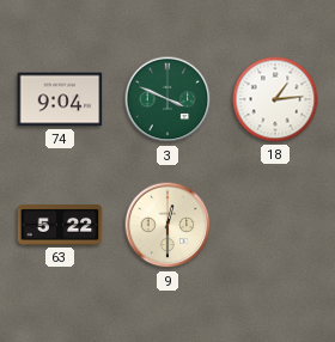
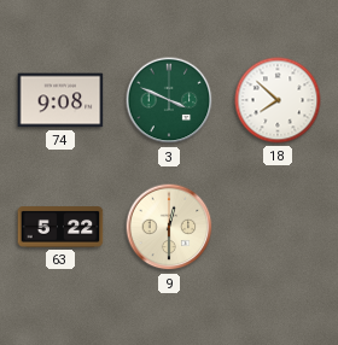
74: 9:04 -> 9:08 (60, 100)
18: 1:14 -> 7:52 (278, 100)
